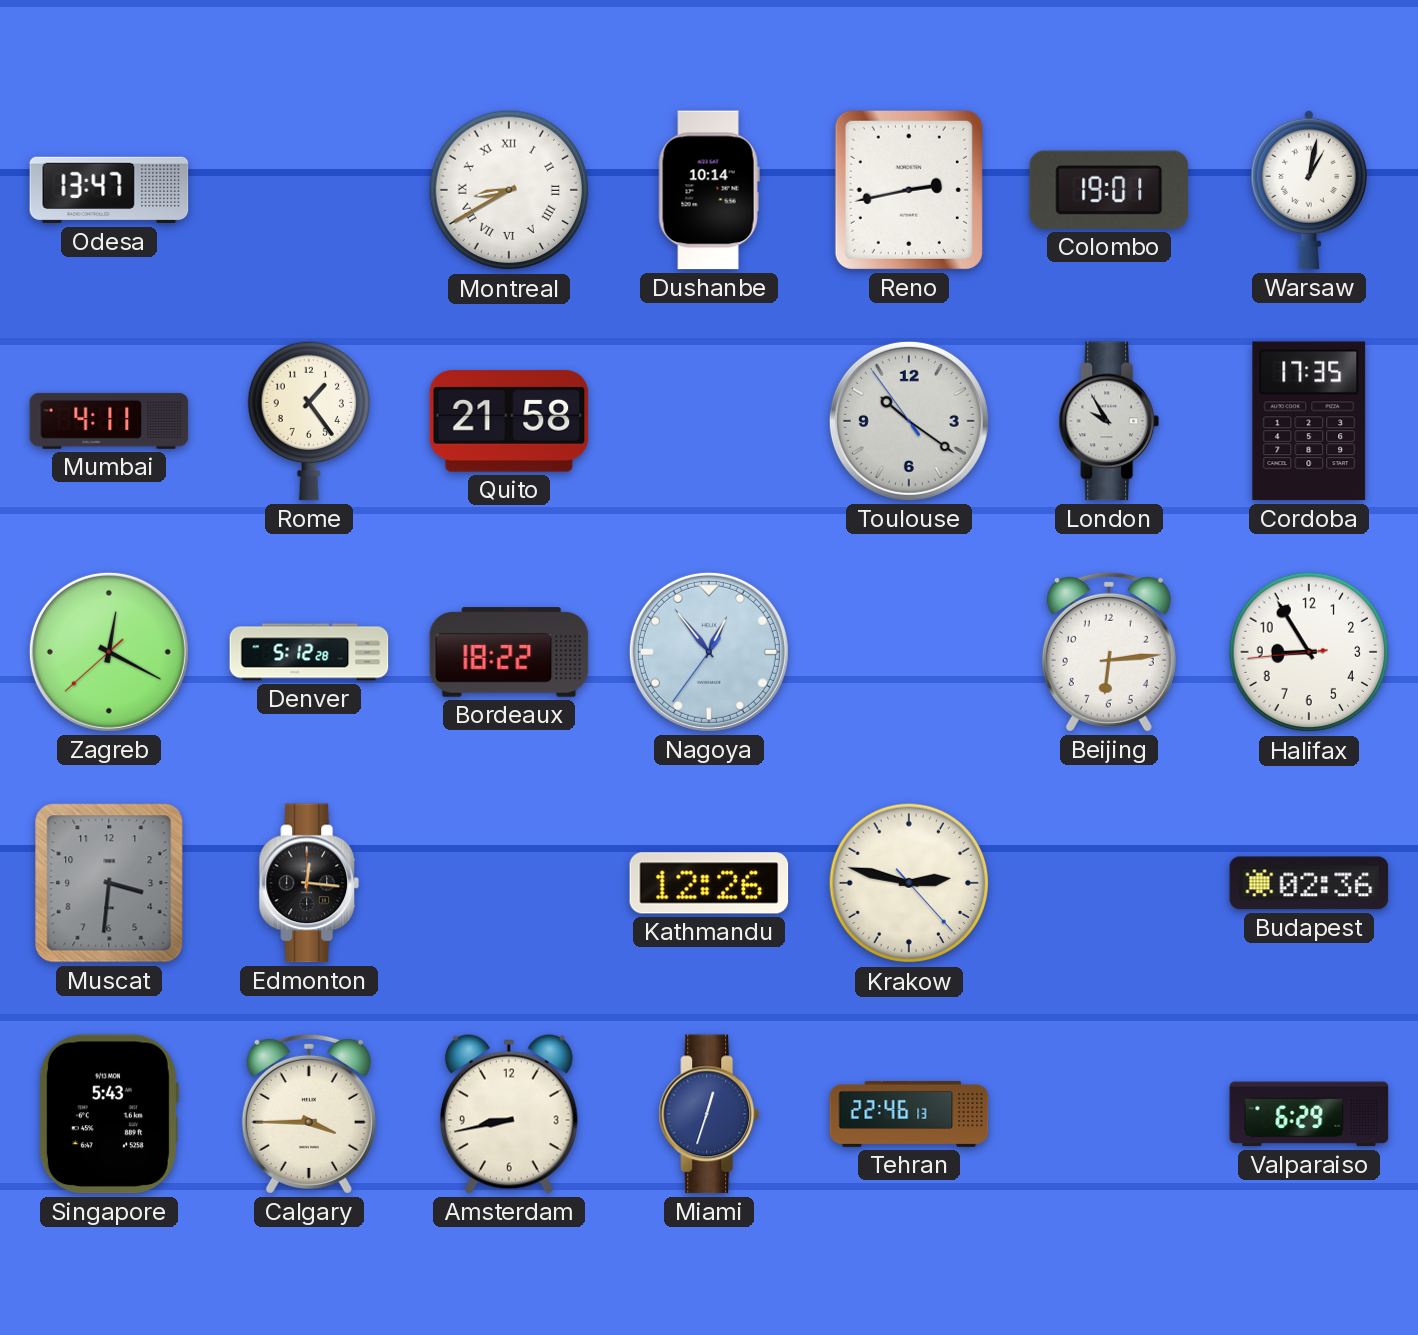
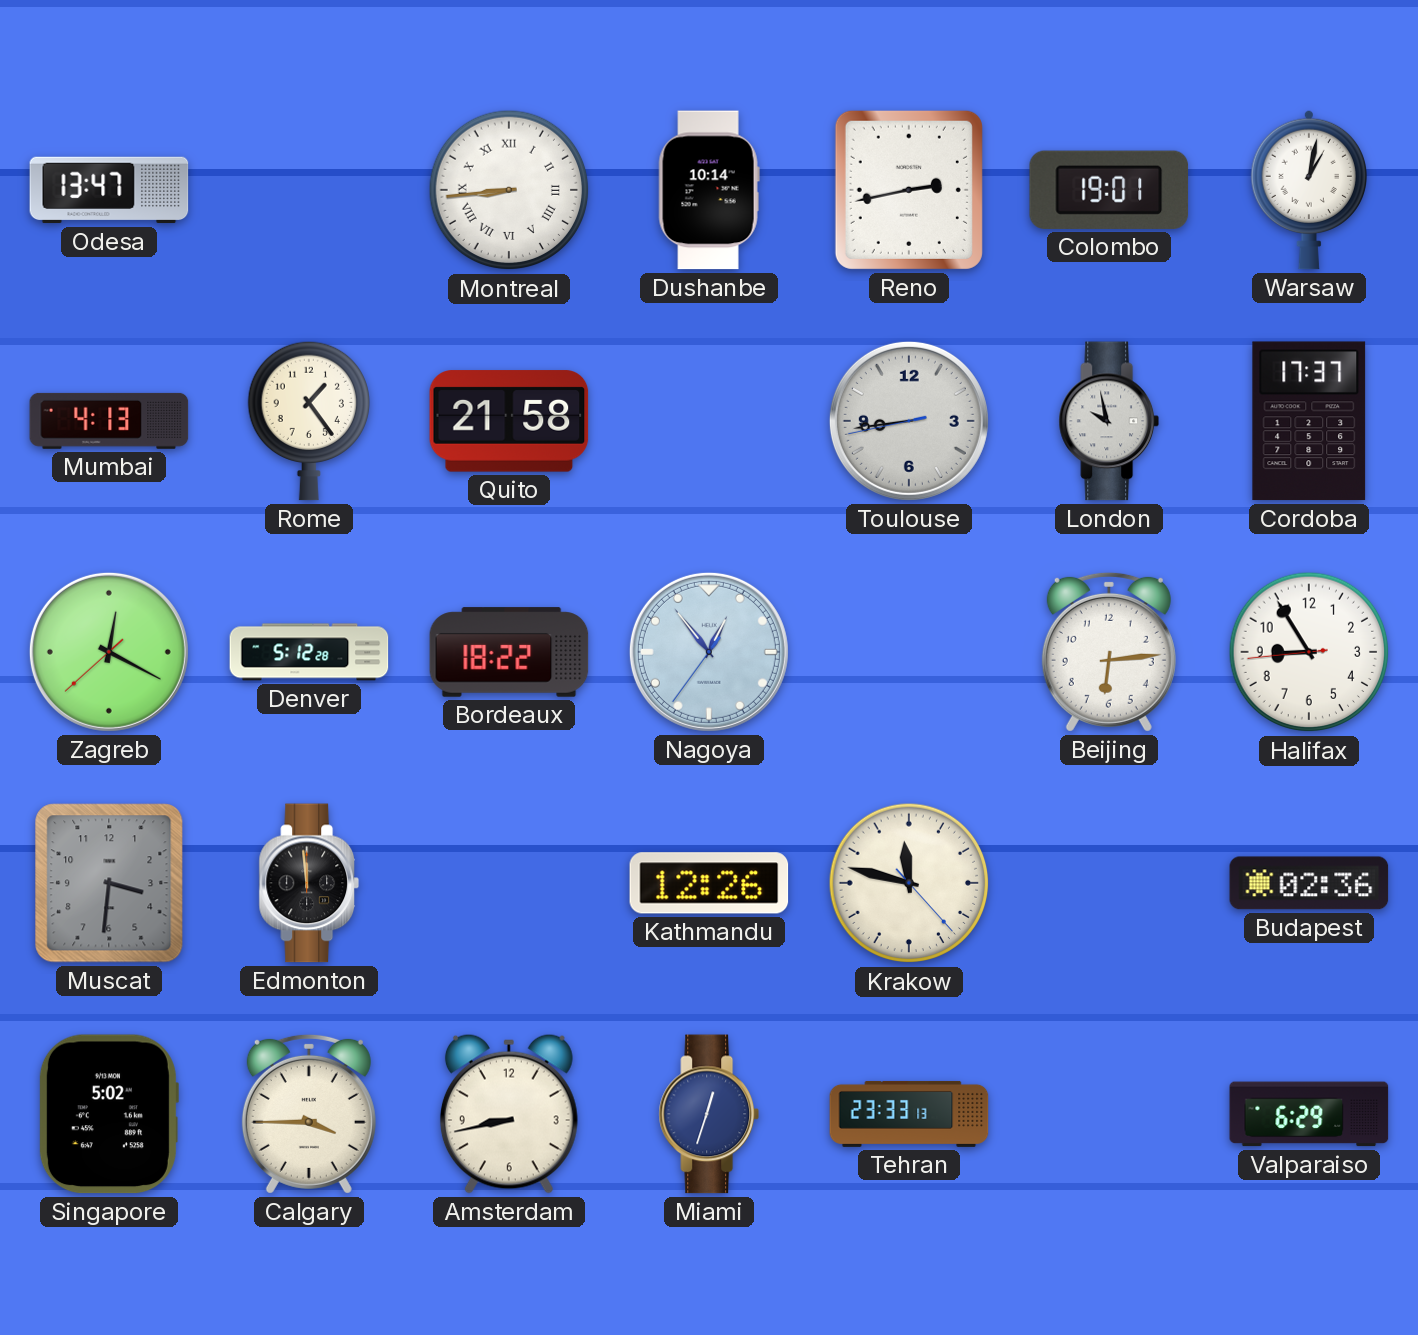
Montreal: 8:40 -> 8:44 (509, 190)
Mumbai: 4:11 -> 4:13 (109, 421)
Toulouse: 10:20 -> 8:43 (909, 421)
London: 9:55 -> 9:58 (1109, 421)
Cordoba: 17:35 -> 17:37 (1309, 421)
Edmonton: 12:16 -> 11:59 (309, 883)
Krakow: 2:47 -> 11:47 (909, 883)
Singapore: 5:43 -> 5:02 (108, 1114)
Tehran: 22:46 -> 23:33 (909, 1114)
